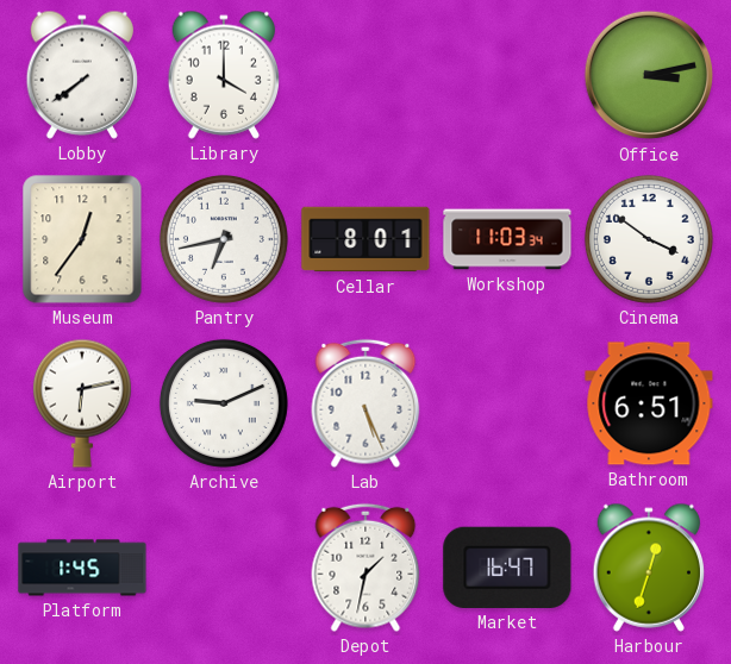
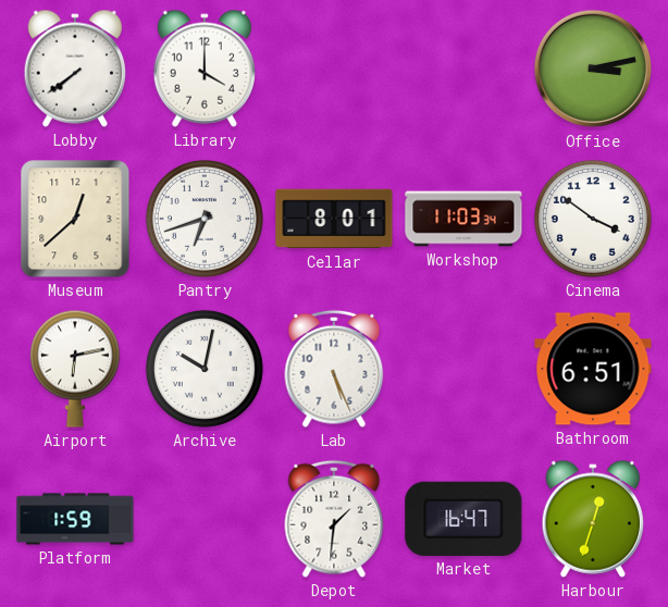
Museum: 12:36 -> 12:38 (75, 219)
Pantry: 6:43 -> 6:42 (205, 219)
Archive: 9:11 -> 10:02 (205, 369)
Platform: 1:45 -> 1:59 (75, 519)
Depot: 1:32 -> 1:31 (334, 519)
